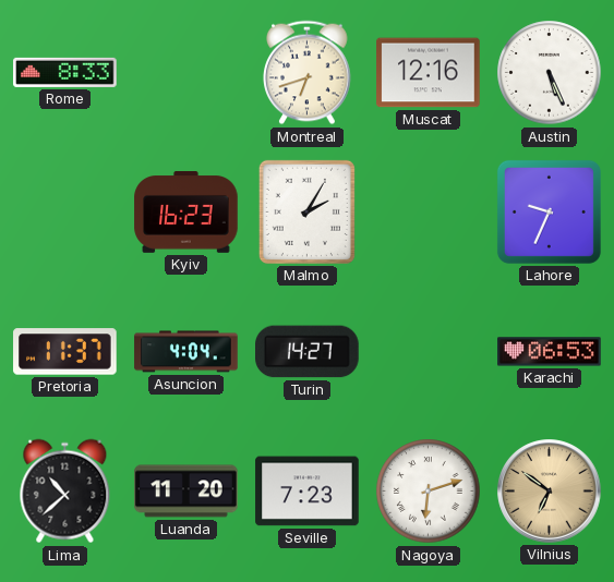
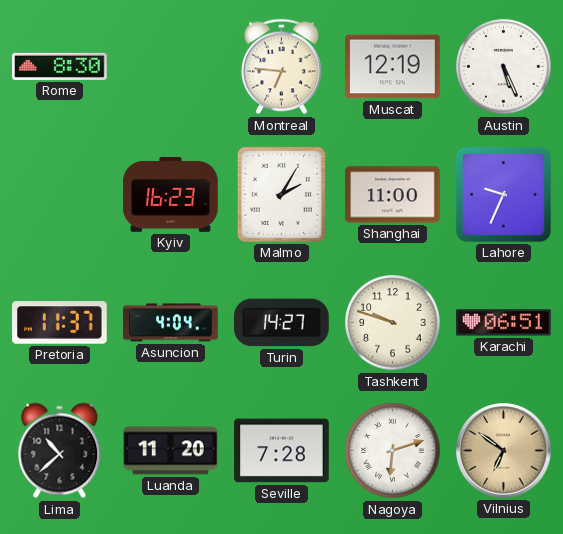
Rome: 8:33 -> 8:30 (60, 66)
Montreal: 6:42 -> 6:46 (282, 67)
Muscat: 12:16 -> 12:19 (393, 67)
Shanghai: none -> 11:00 (393, 195)
Tashkent: none -> 9:48 (393, 323)
Karachi: 06:53 -> 06:51 (504, 323)
Seville: 7:23 -> 7:28 (282, 451)
